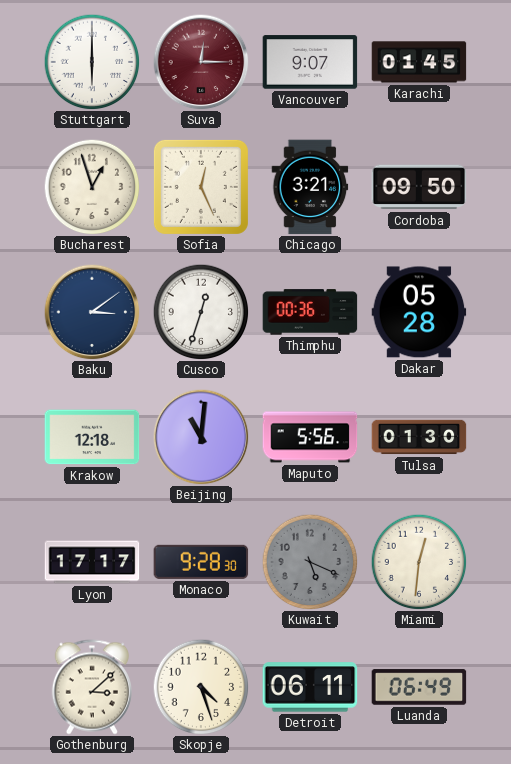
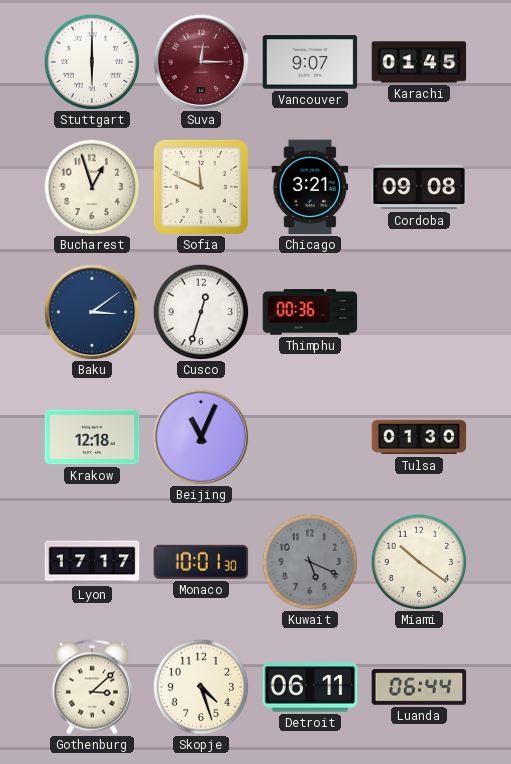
Sofia: 12:26 -> 11:49 (201, 187)
Cordoba: 09:50 -> 09:08 (419, 187)
Dakar: 05:28 -> none (419, 312)
Beijing: 11:01 -> 11:04 (201, 437)
Maputo: 5:56 -> none (310, 437)
Monaco: 9:28 -> 10:01 (201, 562)
Miami: 12:31 -> 10:21 (419, 562)
Luanda: 06:49 -> 06:44 (419, 687)
